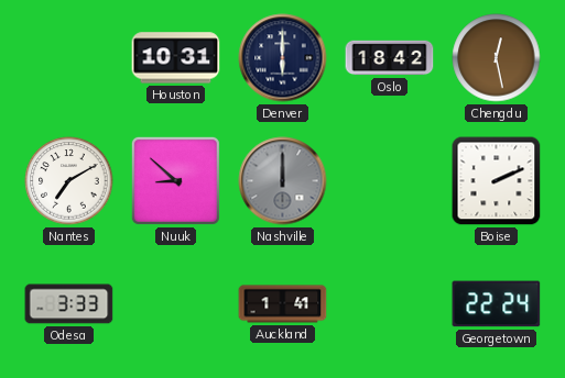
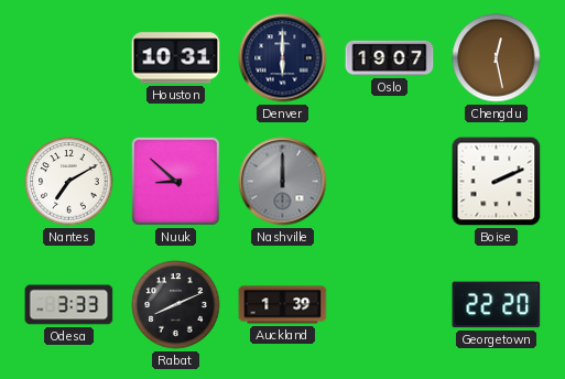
Oslo: 18:42 -> 19:07 (390, 58)
Rabat: none -> 8:11 (176, 305)
Auckland: 1:41 -> 1:39 (283, 305)
Georgetown: 22:24 -> 22:20 (497, 305)
